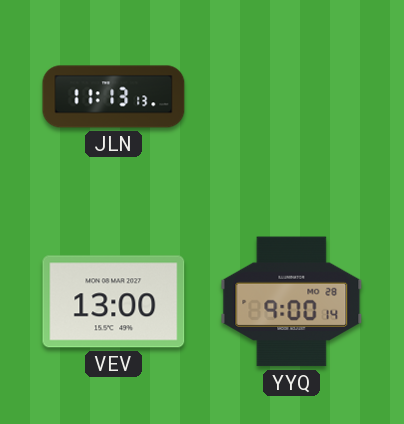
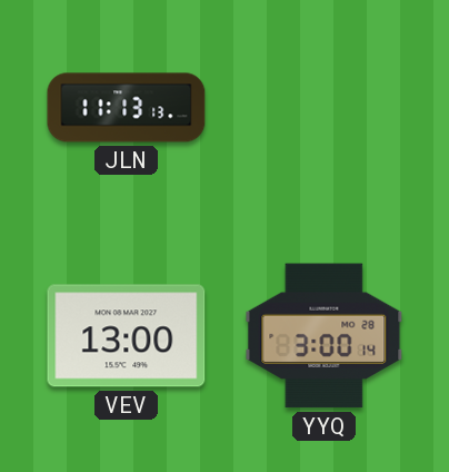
YYQ: 9:00 -> 3:00 (325, 336)
